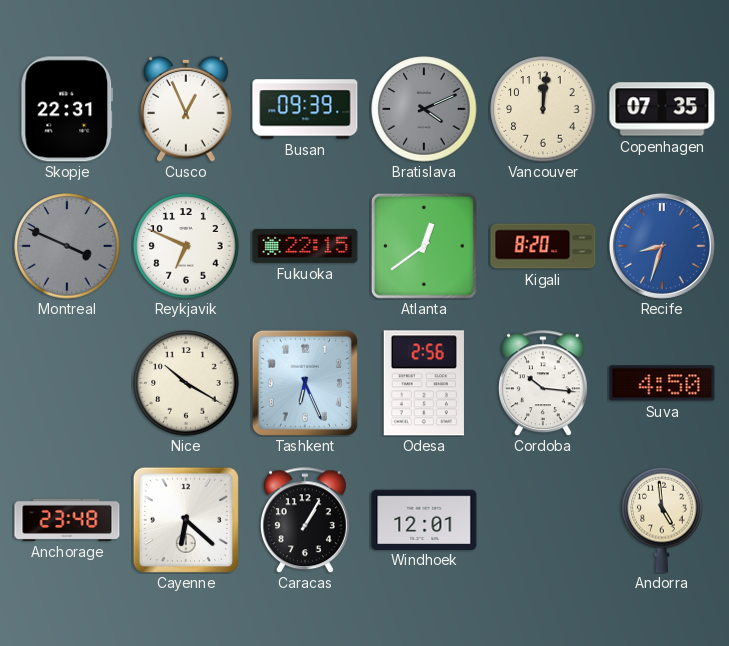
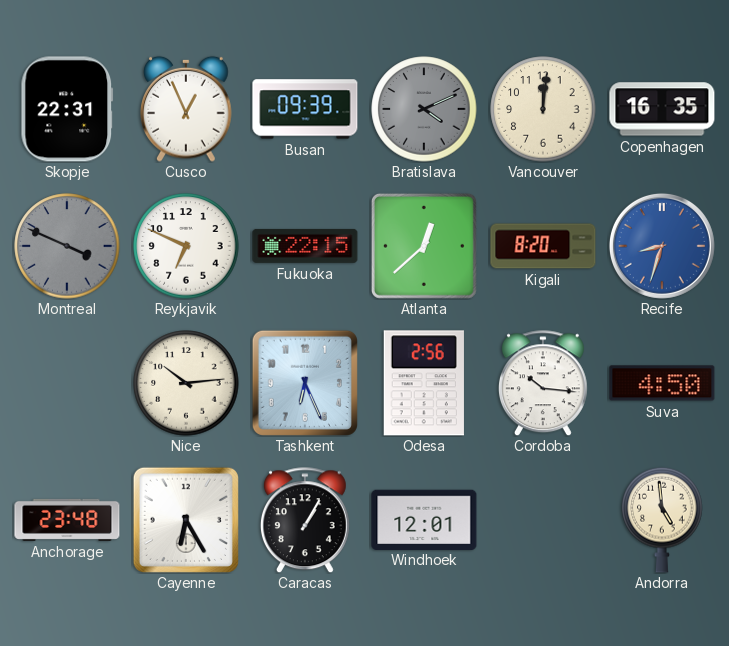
Copenhagen: 07:35 -> 16:35 (662, 109)
Atlanta: 12:39 -> 12:38 (424, 246)
Nice: 10:20 -> 10:14 (186, 383)
Cayenne: 6:22 -> 6:25 (186, 520)
